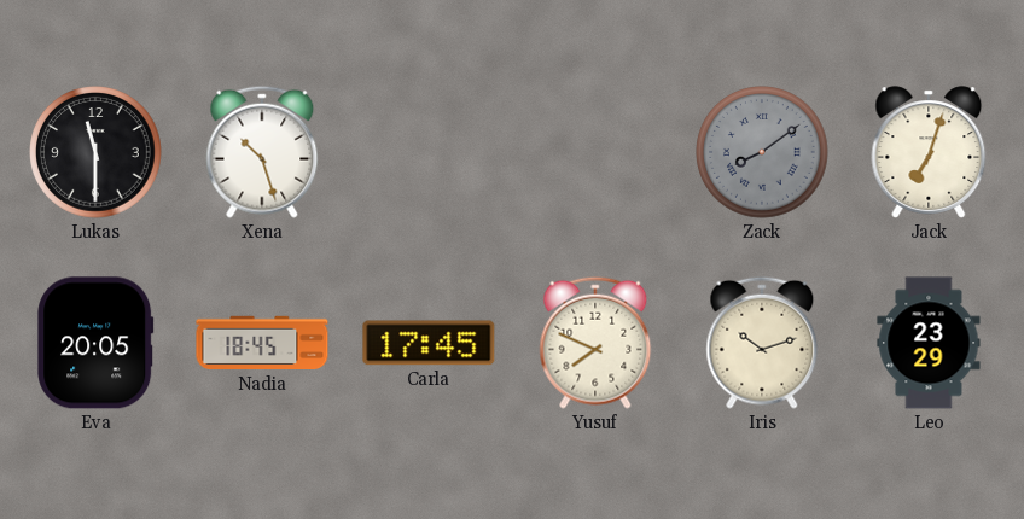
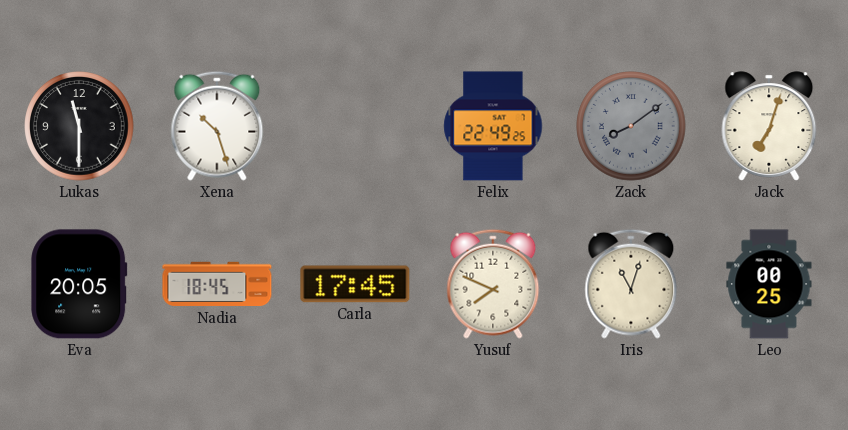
Felix: none -> 22:49 (493, 126)
Iris: 10:12 -> 11:03 (631, 284)
Leo: 23:29 -> 00:25 (769, 284)
